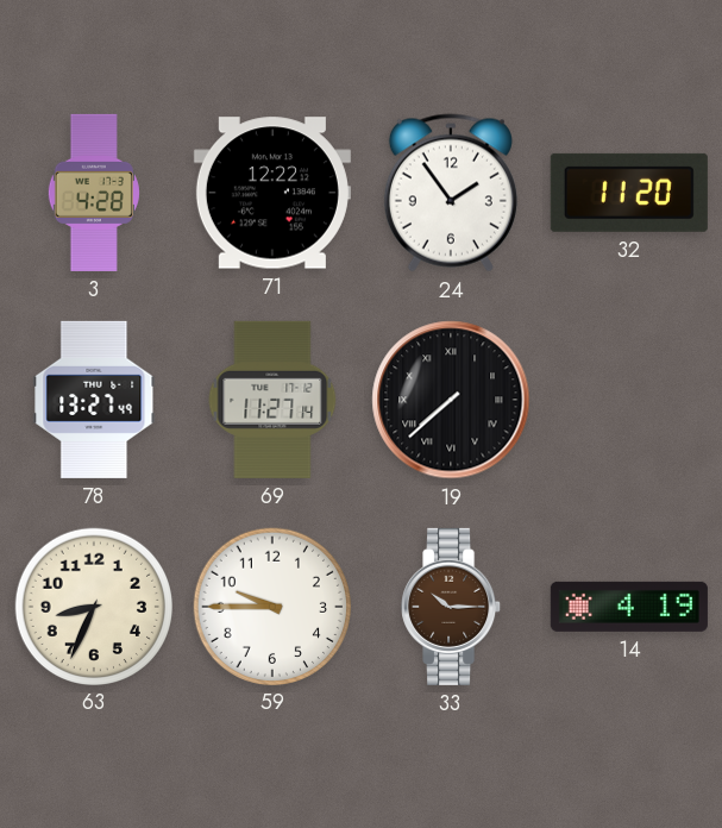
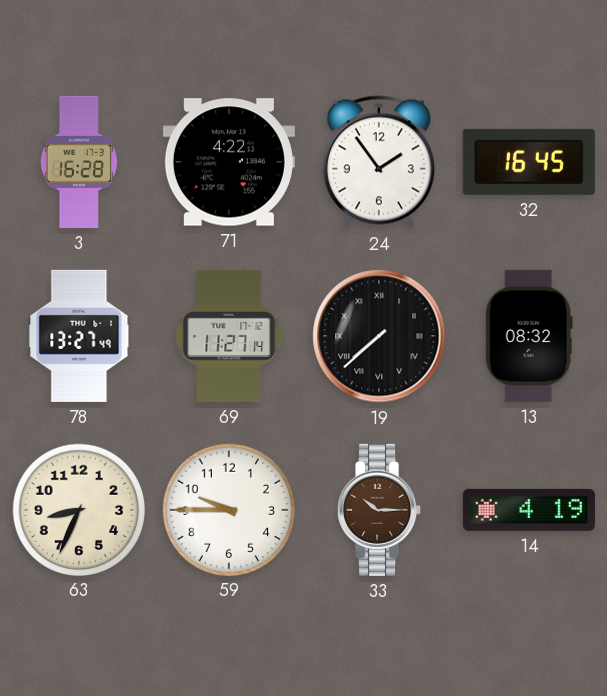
3: 4:28 -> 16:28 (79, 162)
71: 12:22 -> 4:22 (229, 162)
32: 11:20 -> 16:45 (529, 162)
13: none -> 08:32 (529, 336)
